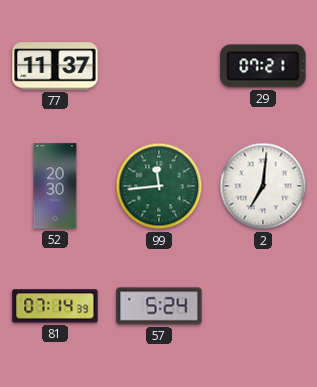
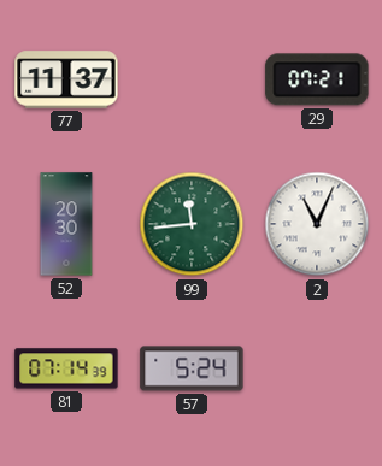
2: 7:01 -> 11:04 (317, 224)
